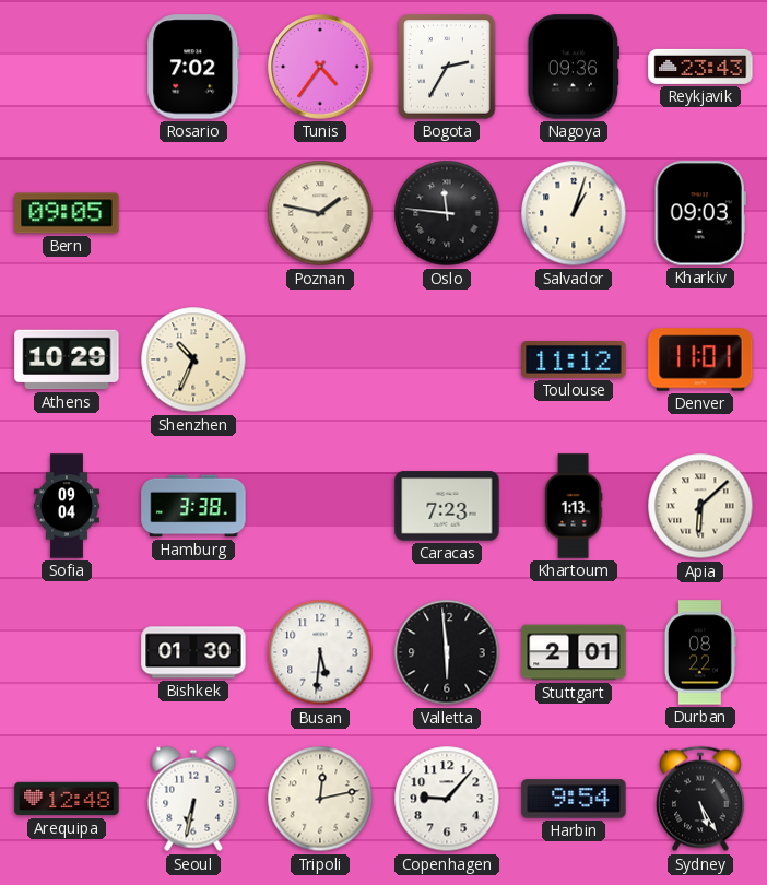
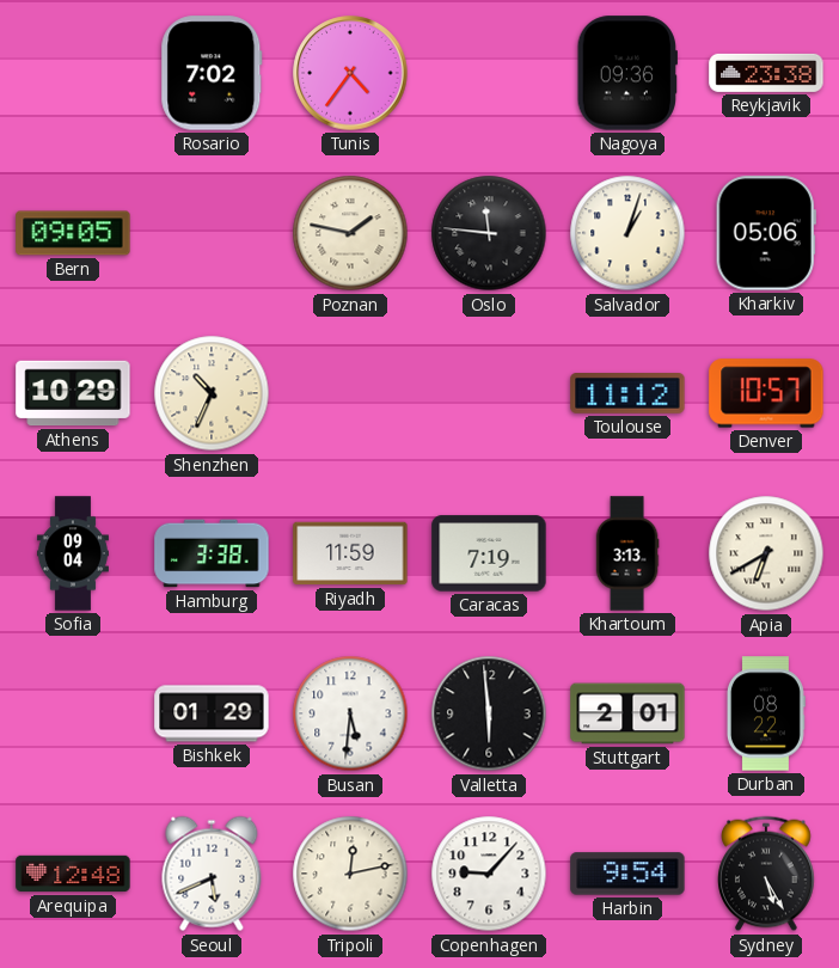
Bogota: 2:35 -> none (447, 67)
Reykjavik: 23:43 -> 23:38 (766, 73)
Kharkiv: 09:03 -> 05:06 (766, 233)
Denver: 11:01 -> 10:57 (766, 393)
Riyadh: none -> 11:59 (350, 553)
Caracas: 7:23 -> 7:19 (489, 553)
Khartoum: 1:13 -> 3:13 (627, 553)
Apia: 6:08 -> 6:40 (766, 553)
Bishkek: 01:30 -> 01:29 (212, 713)
Seoul: 6:32 -> 5:41 (212, 874)
